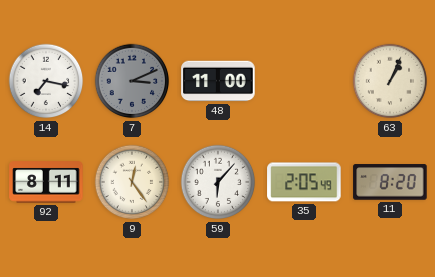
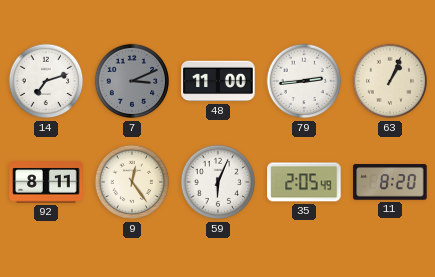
14: 7:17 -> 7:12 (46, 81)
79: none -> 2:44 (304, 81)
59: 6:07 -> 6:04 (218, 182)
